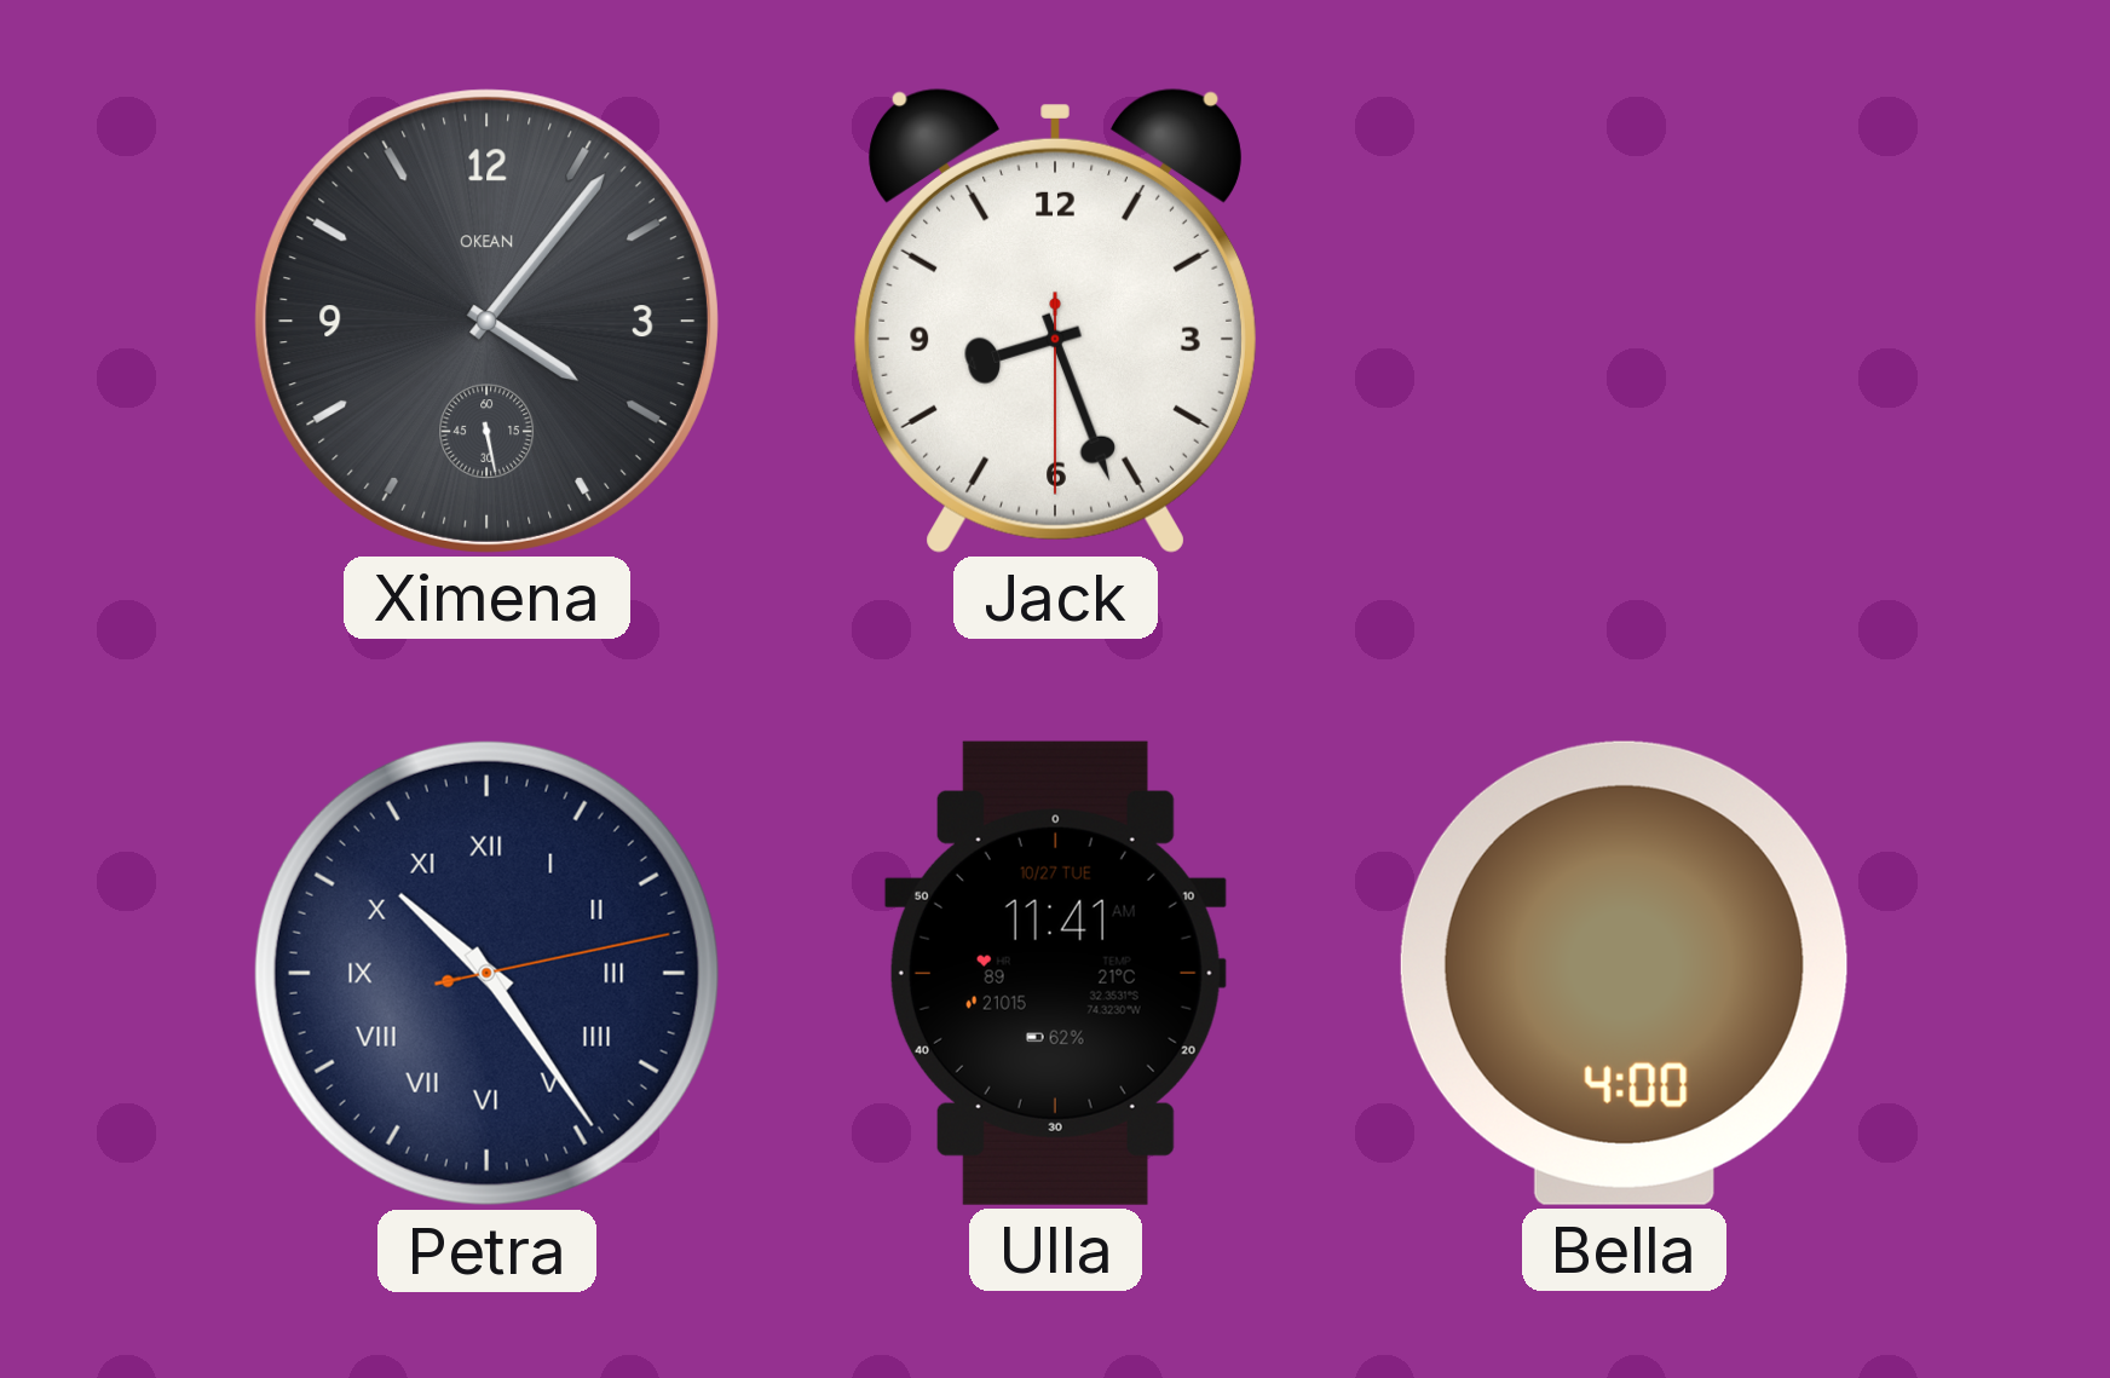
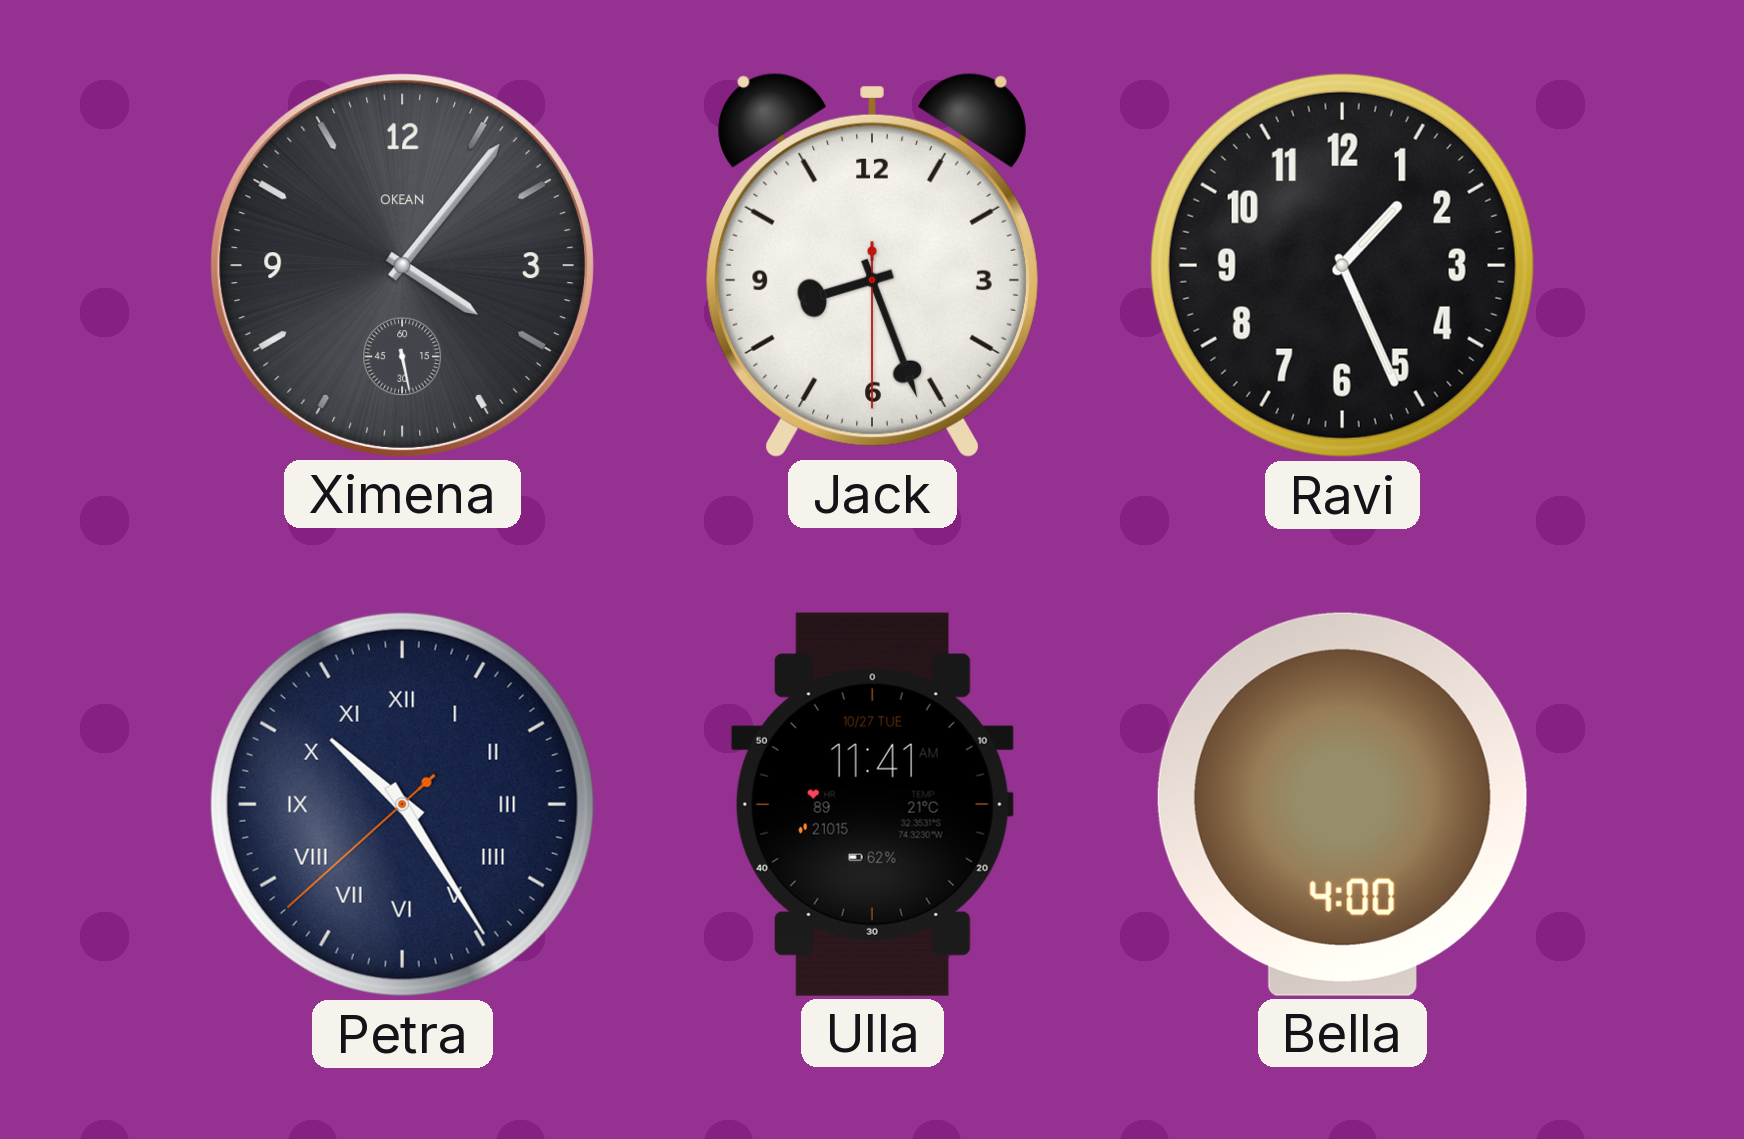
Ravi: none -> 1:26 (1342, 265)
Petra: 10:24:13 -> 10:24:38 (402, 804)
